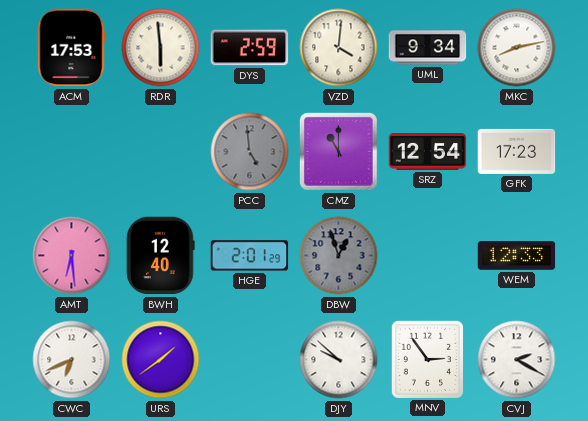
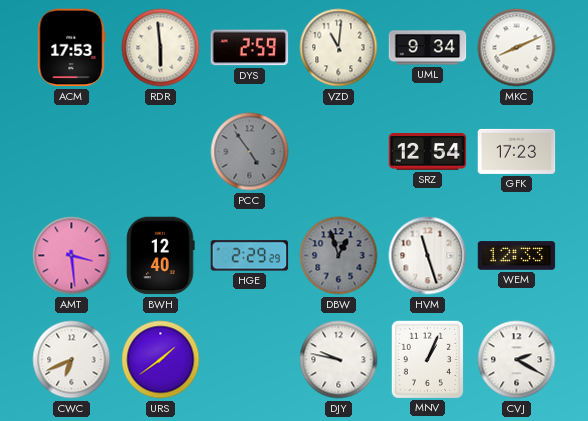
VZD: 4:01 -> 11:01 (339, 48)
MKC: 8:13 -> 8:11 (517, 48)
PCC: 4:59 -> 4:54 (250, 152)
CMZ: 11:00 -> none (339, 152)
AMT: 6:29 -> 3:29 (72, 256)
HGE: 2:01 -> 2:29 (250, 256)
HVM: none -> 11:27 (428, 256)
DJY: 9:52 -> 9:47 (339, 360)
MNV: 2:54 -> 1:04 (427, 359)
